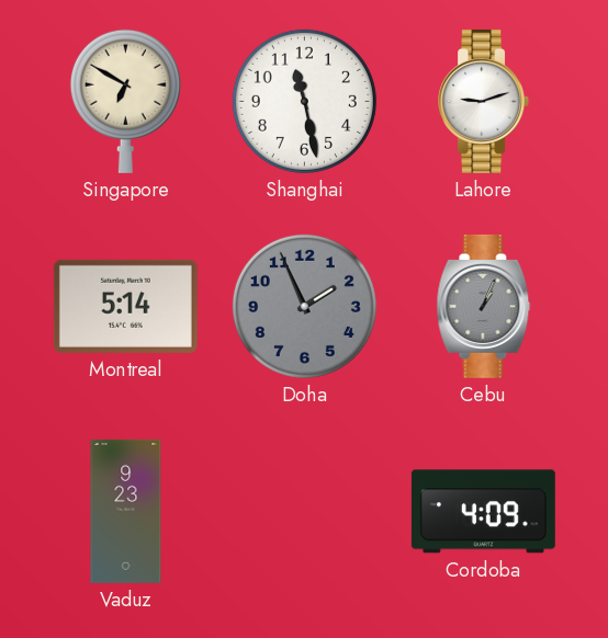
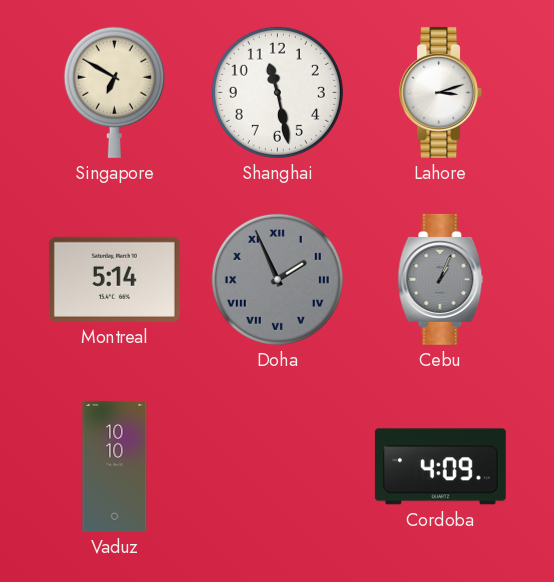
Lahore: 9:12 -> 3:12 (441, 92)
Doha numerals: Arabic -> Roman (277, 279)
Vaduz: 9:23 -> 10:10 (115, 466)
